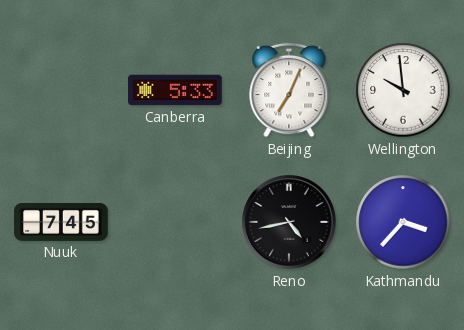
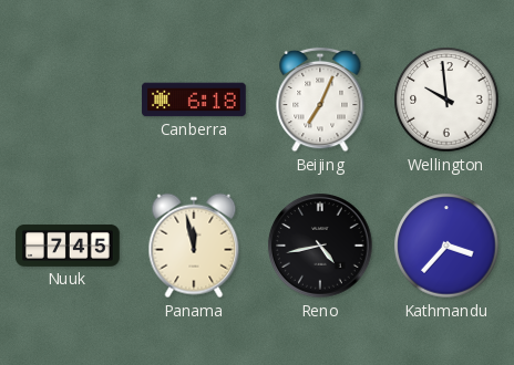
Canberra: 5:33 -> 6:18 (194, 100)
Panama: none -> 11:58 (194, 246)
